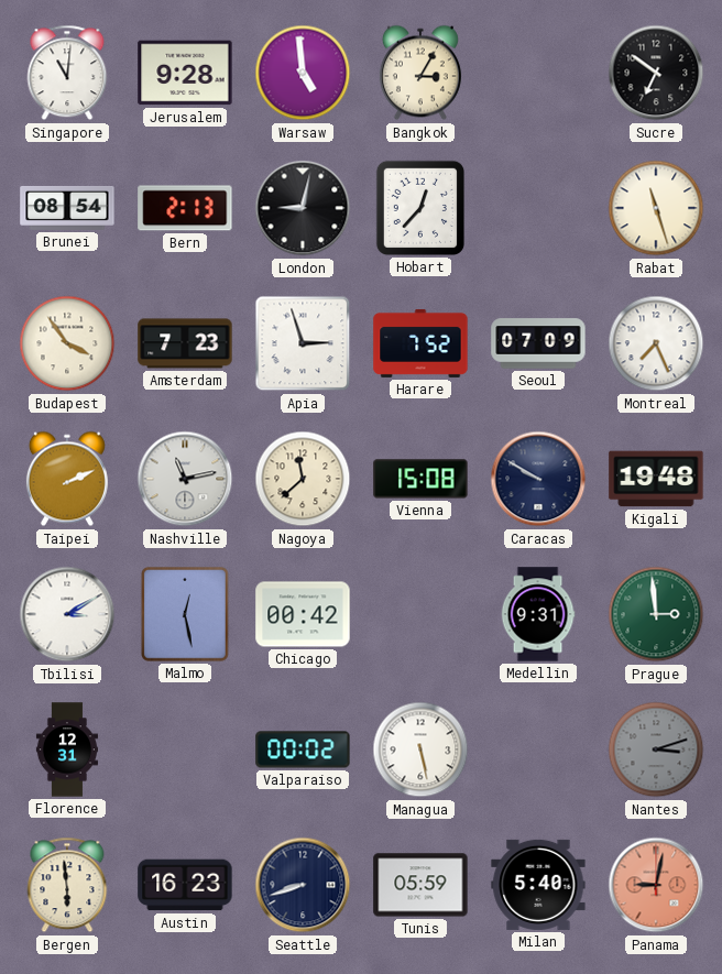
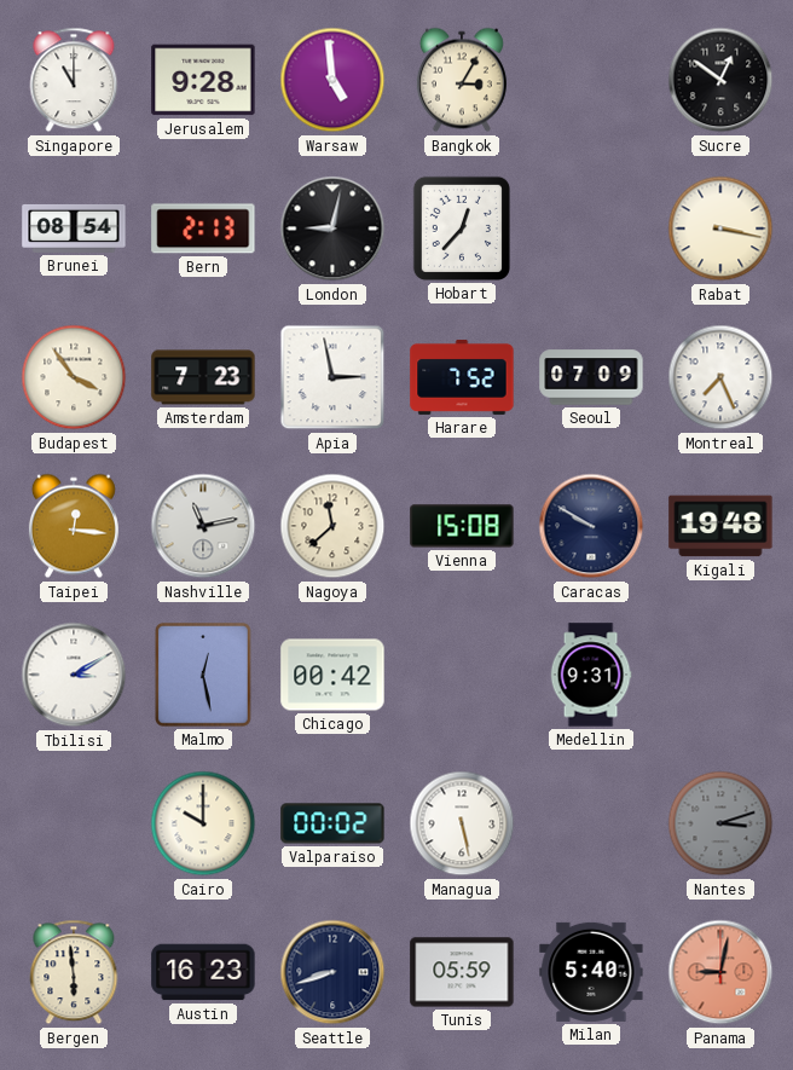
Singapore: 11:01 -> 11:00 (74, 80)
Sucre: 6:51 -> 12:51 (720, 80)
Rabat: 11:27 -> 3:17 (720, 229)
Apia: 2:57 -> 2:58 (332, 377)
Taipei: 2:11 -> 12:16 (74, 526)
Prague: 2:59 -> none (656, 614)
Florence: 12:31 -> none (67, 749)
Cairo: none -> 10:00 (203, 823)
